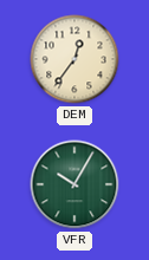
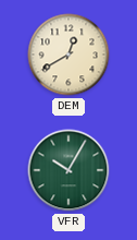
DEM: 12:36 -> 12:40 (68, 55)
